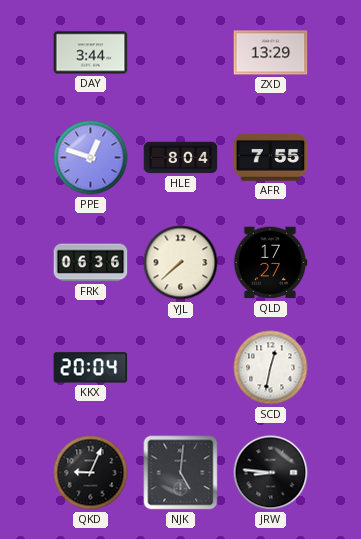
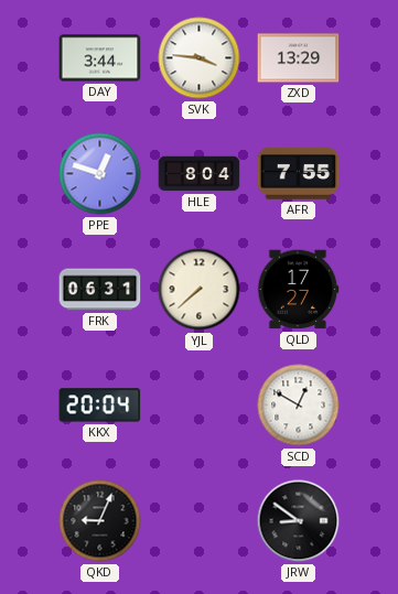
SVK: none -> 3:46 (200, 58)
FRK: 06:36 -> 06:31 (100, 290)
SCD: 12:32 -> 12:50 (299, 406)
NJK: 5:01 -> none (181, 473)
JRW: 8:46 -> 8:51 (299, 521)
